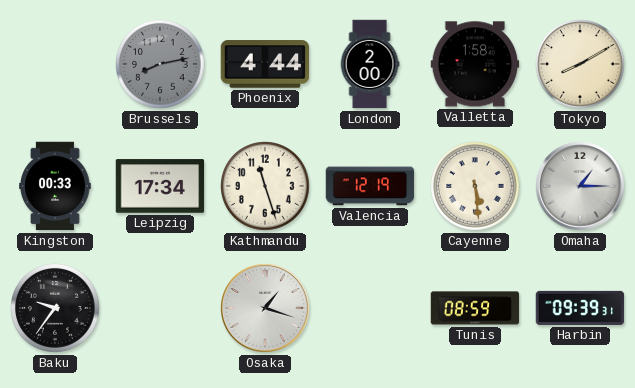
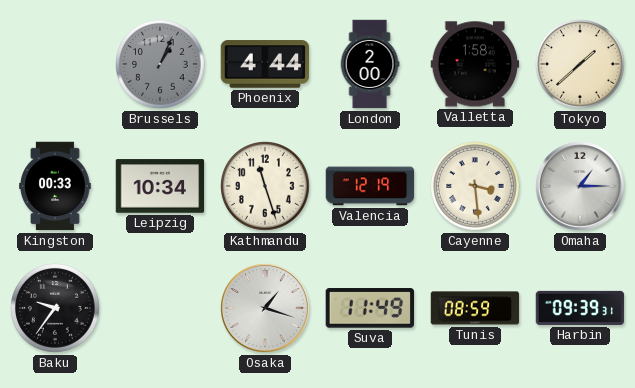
Brussels: 8:13 -> 1:04 (161, 65)
Tokyo: 8:10 -> 1:38 (581, 65)
Leipzig: 17:34 -> 10:34 (160, 186)
Cayenne: 5:29 -> 3:29 (476, 187)
Suva: none -> 11:49 (369, 308)
